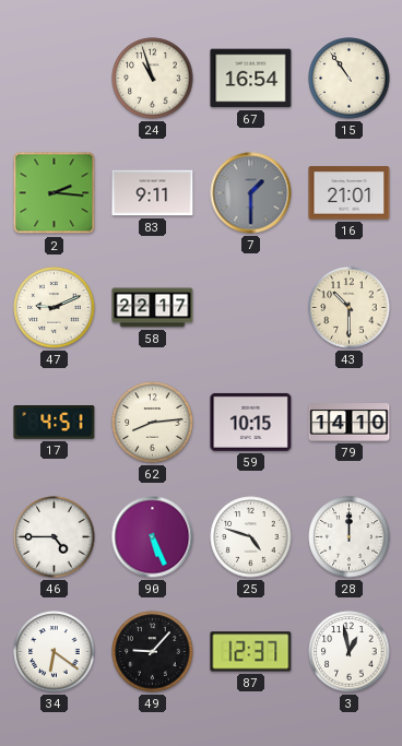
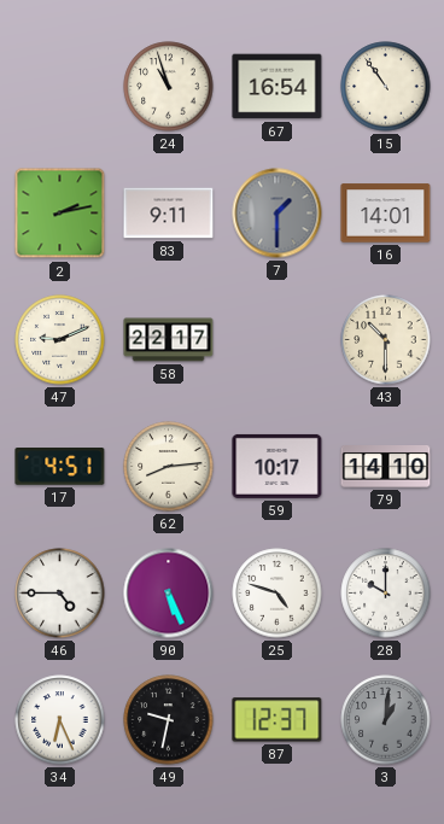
2: 2:16 -> 2:13 (60, 214)
16: 21:01 -> 14:01 (386, 214)
59: 10:15 -> 10:17 (277, 466)
28: 12:00 -> 10:00 (386, 594)
34: 6:21 -> 6:26 (60, 720)
49: 9:07 -> 9:32 (169, 720)
3: 12:58 -> 1:01 (386, 720)
3 dial: white -> grey (386, 720)
